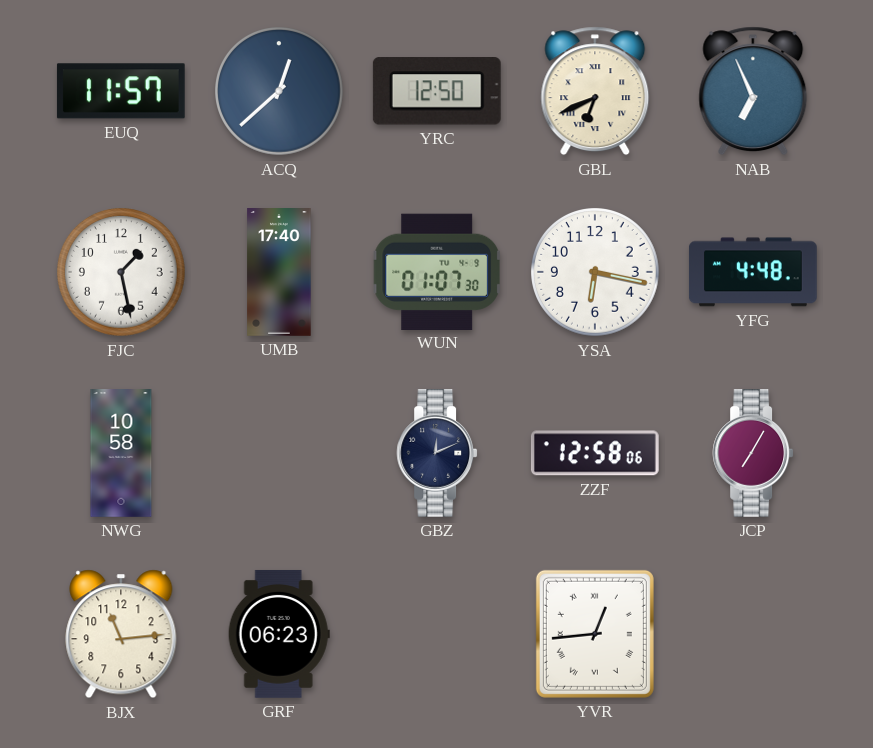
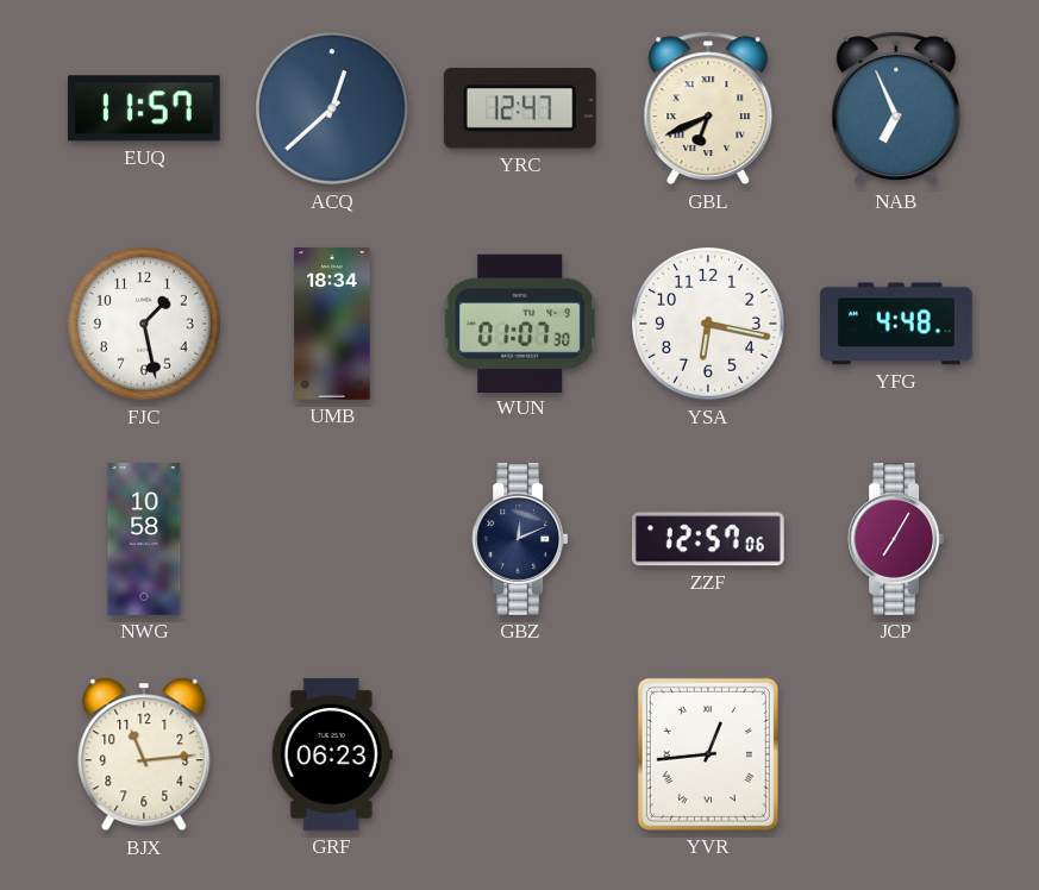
YRC: 12:50 -> 12:47 (520, 108)
UMB: 17:40 -> 18:34 (332, 325)
ZZF: 12:58 -> 12:57 (708, 539)
